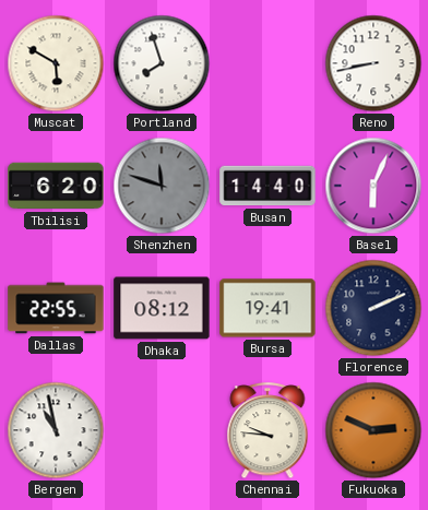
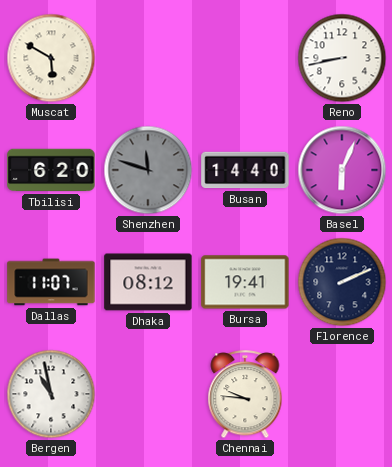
Portland: 7:57 -> none (162, 63)
Dallas: 22:55 -> 11:07 (51, 282)
Fukuoka: 2:49 -> none (373, 430)
